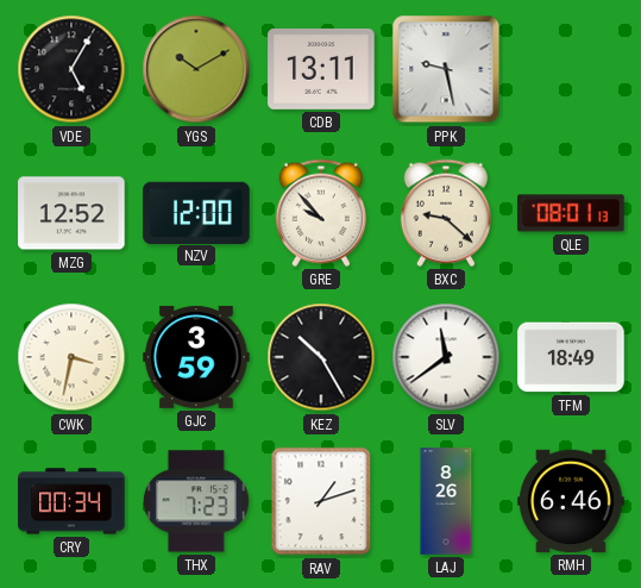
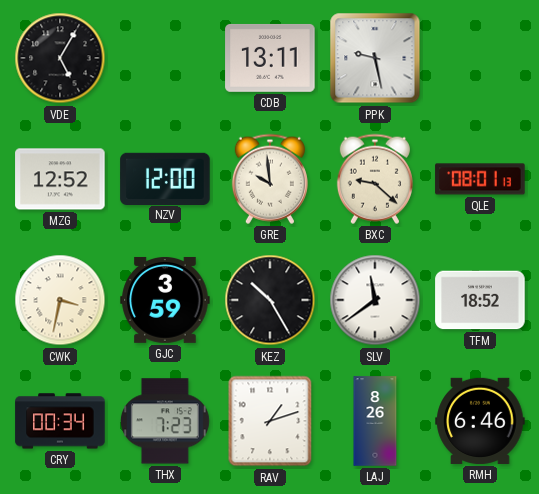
YGS: 10:10 -> none (196, 69)
GRE: 9:53 -> 9:59 (270, 179)
TFM: 18:49 -> 18:52 (480, 300)
